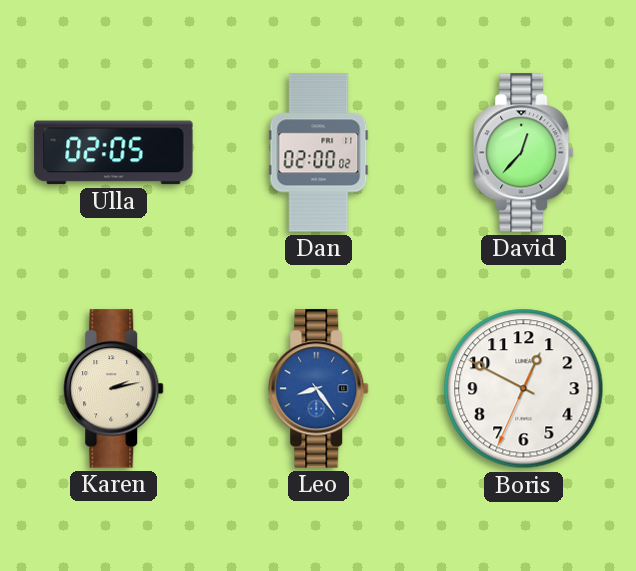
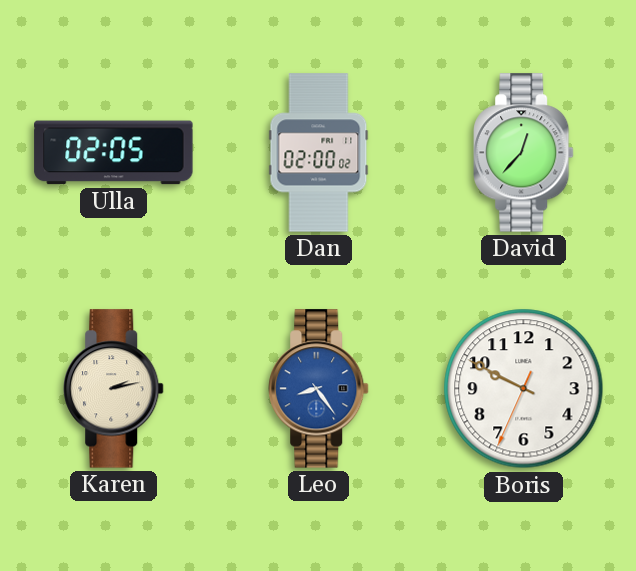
Boris: 12:49 -> 9:49 (524, 389)
